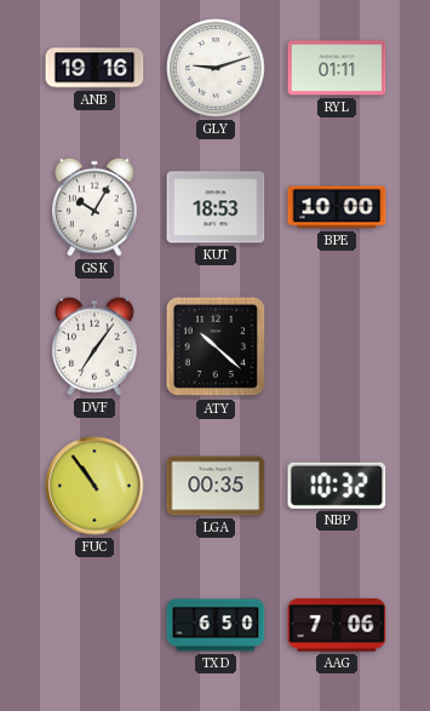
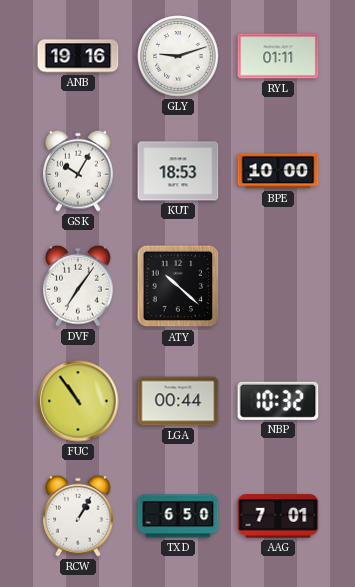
LGA: 00:35 -> 00:44 (178, 401)
RCW: none -> 1:05 (78, 516)
AAG: 7:06 -> 7:01 (278, 516)
